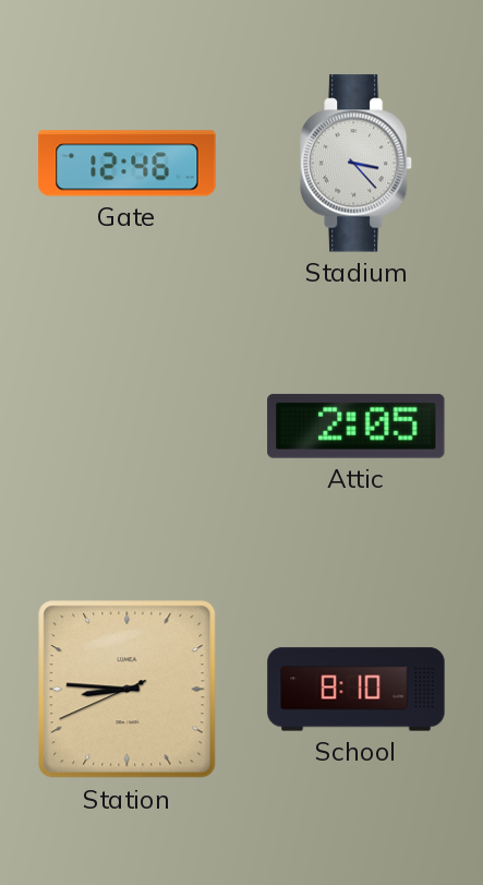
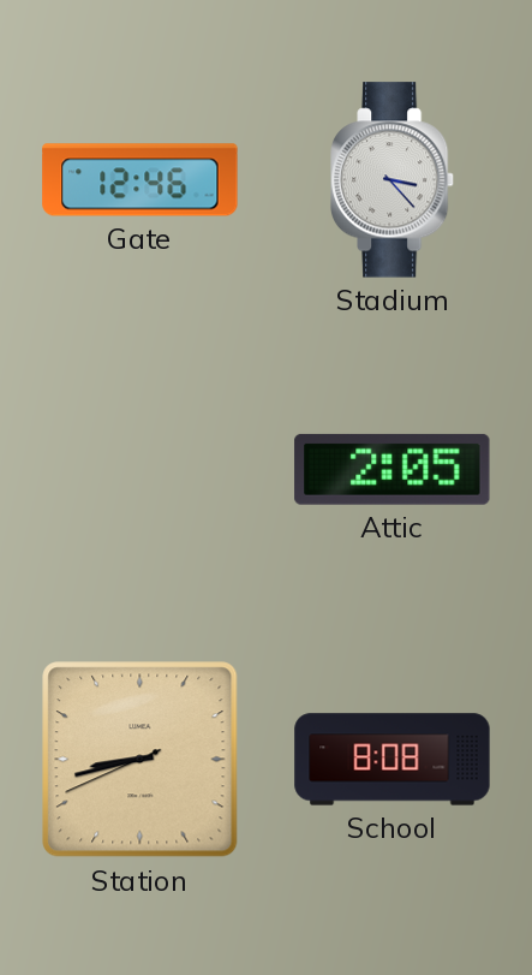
Station: 8:45 -> 8:42 (141, 760)
School: 8:10 -> 8:08 (393, 760)
